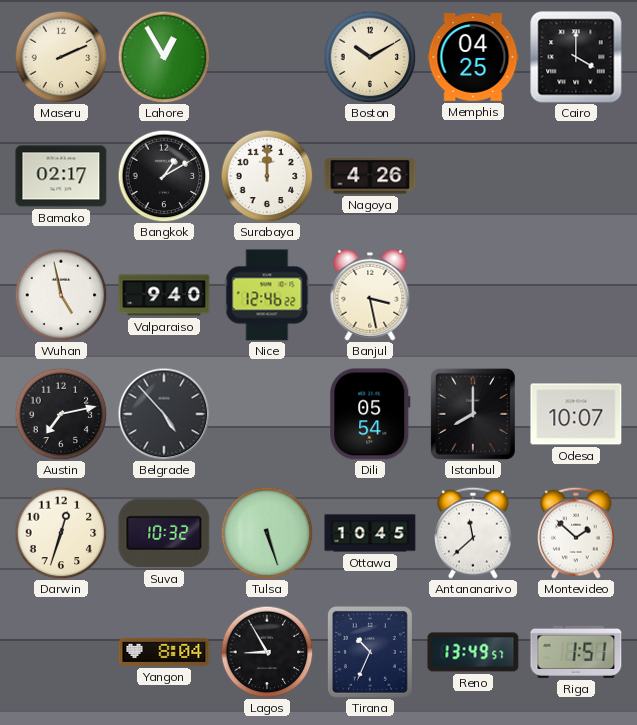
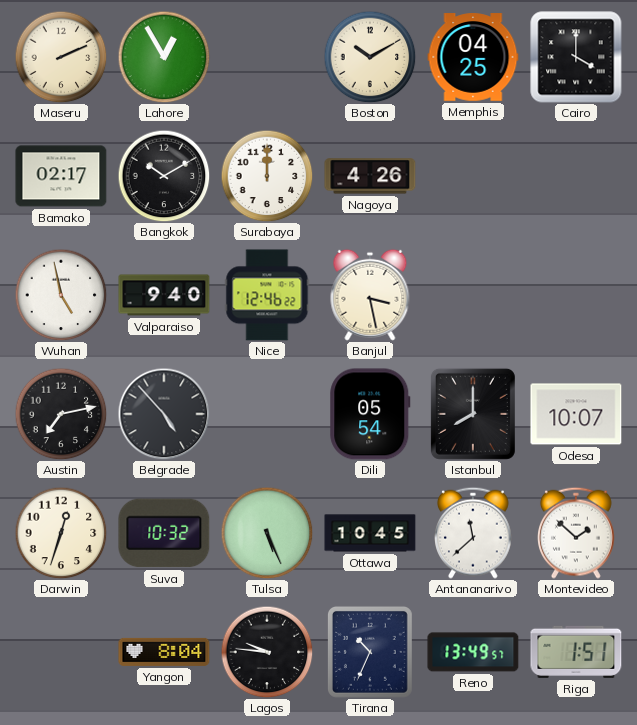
Bangkok: 1:10 -> 10:10 (164, 176)
Tulsa: 5:27 -> 5:26 (267, 533)
Lagos: 8:55 -> 9:46 (267, 652)
